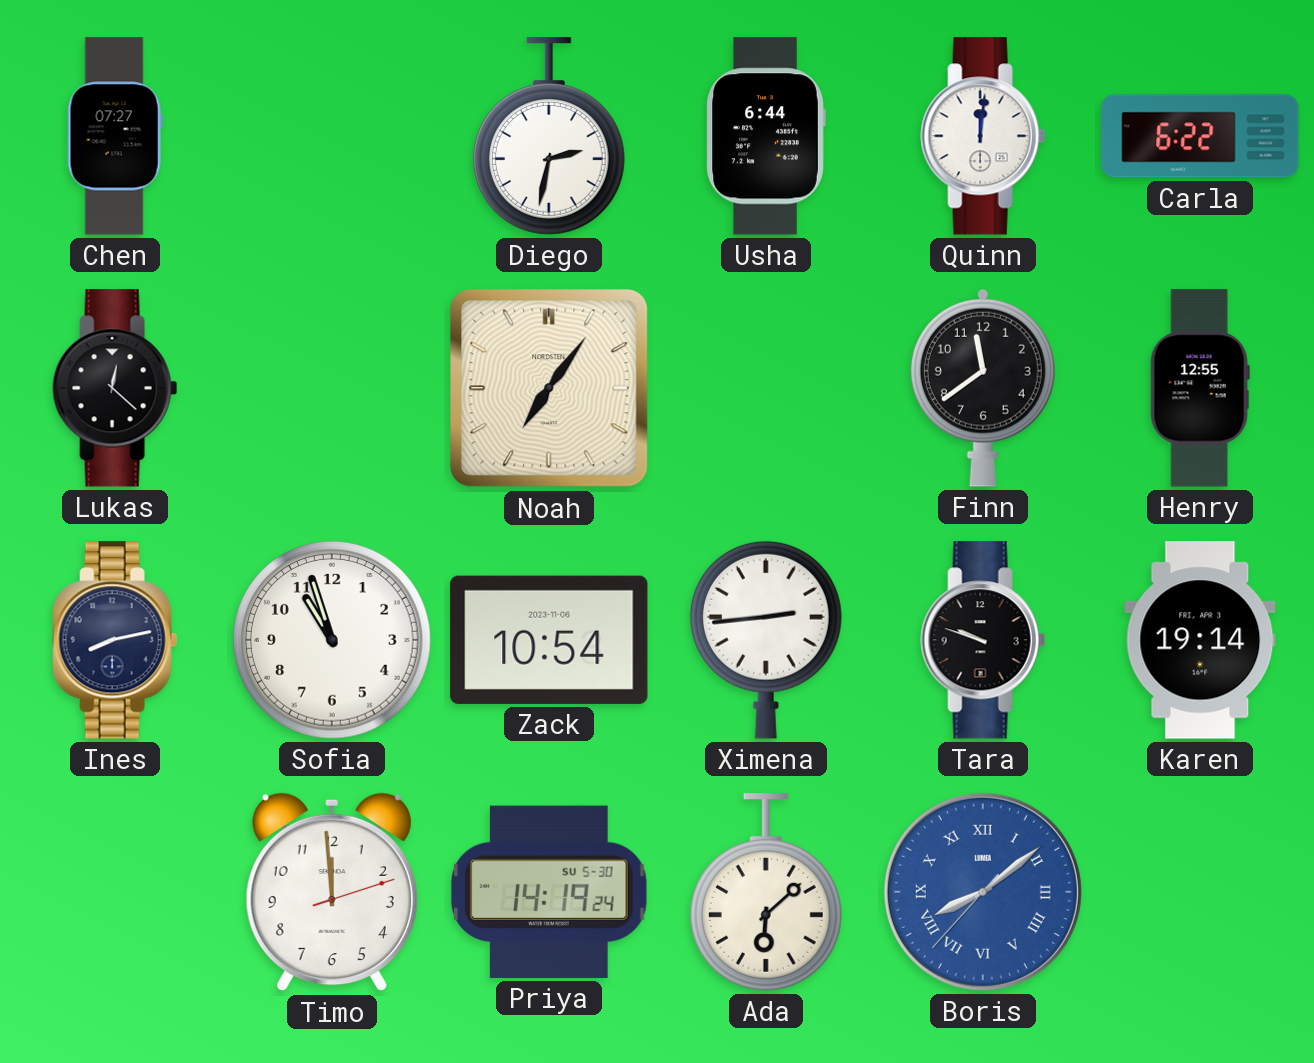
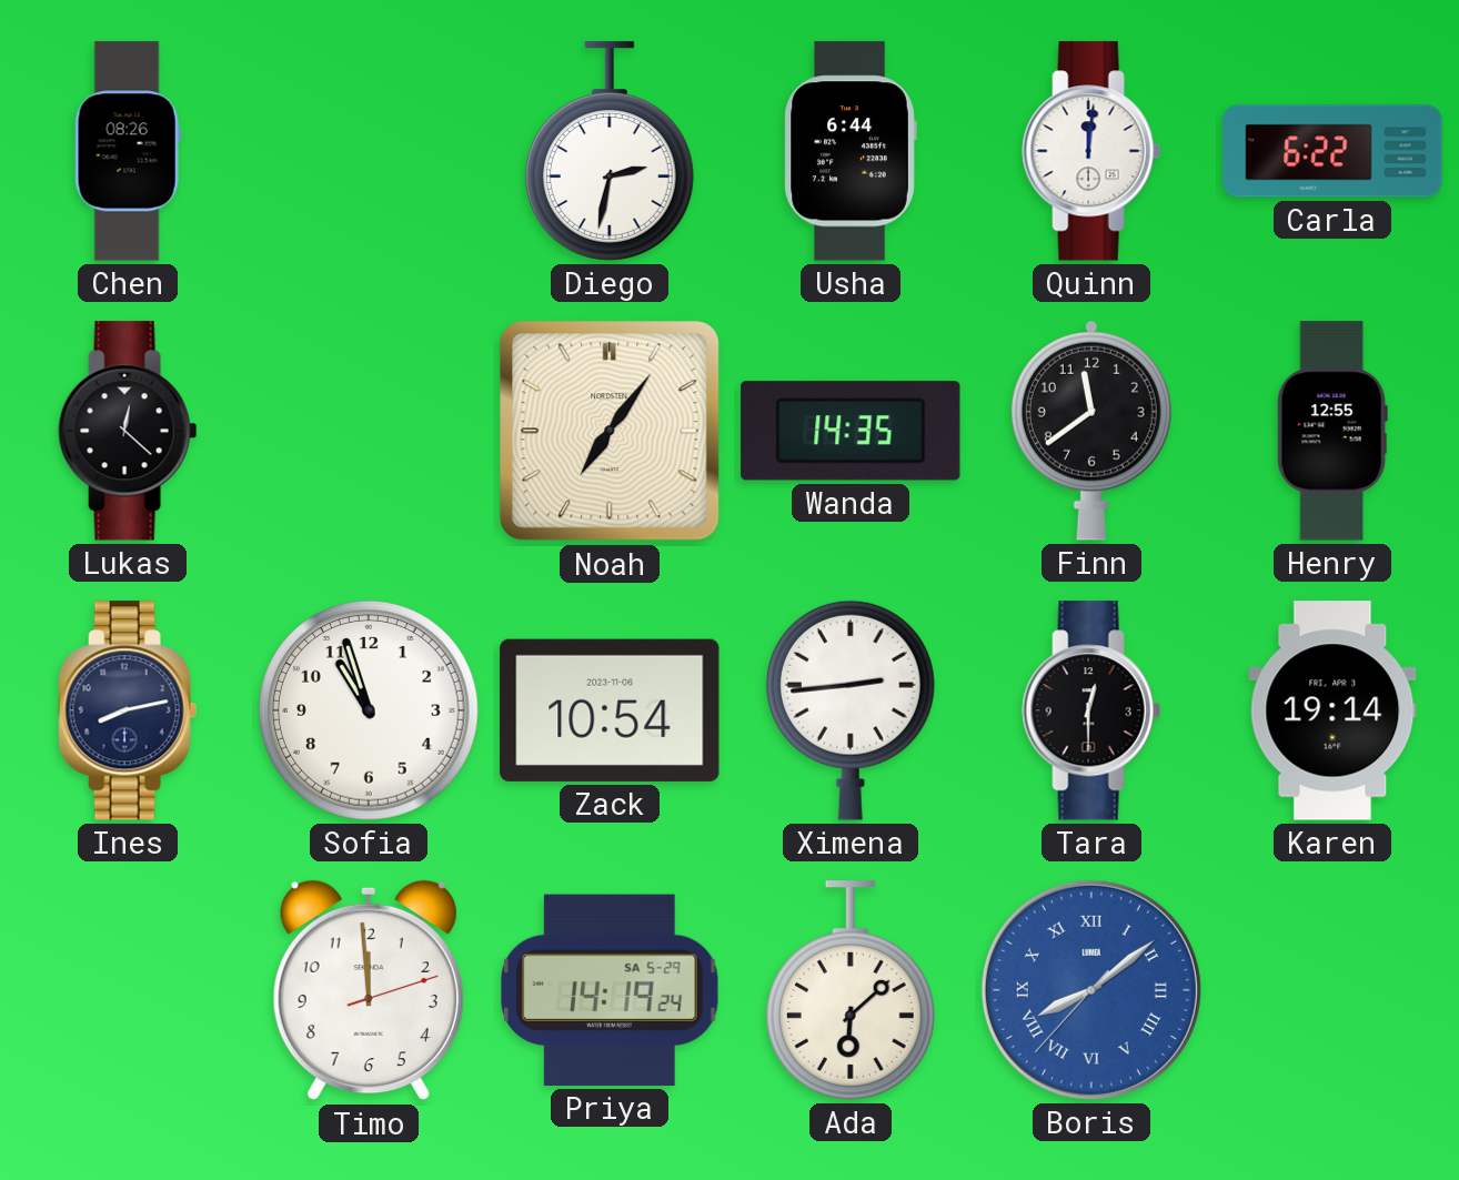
Chen: 07:27 -> 08:26 (128, 151)
Wanda: none -> 14:35 (851, 431)
Tara: 9:48 -> 12:30 (1091, 710)
Priya date: SU 5-30 -> SA 5-29 (611, 990)
